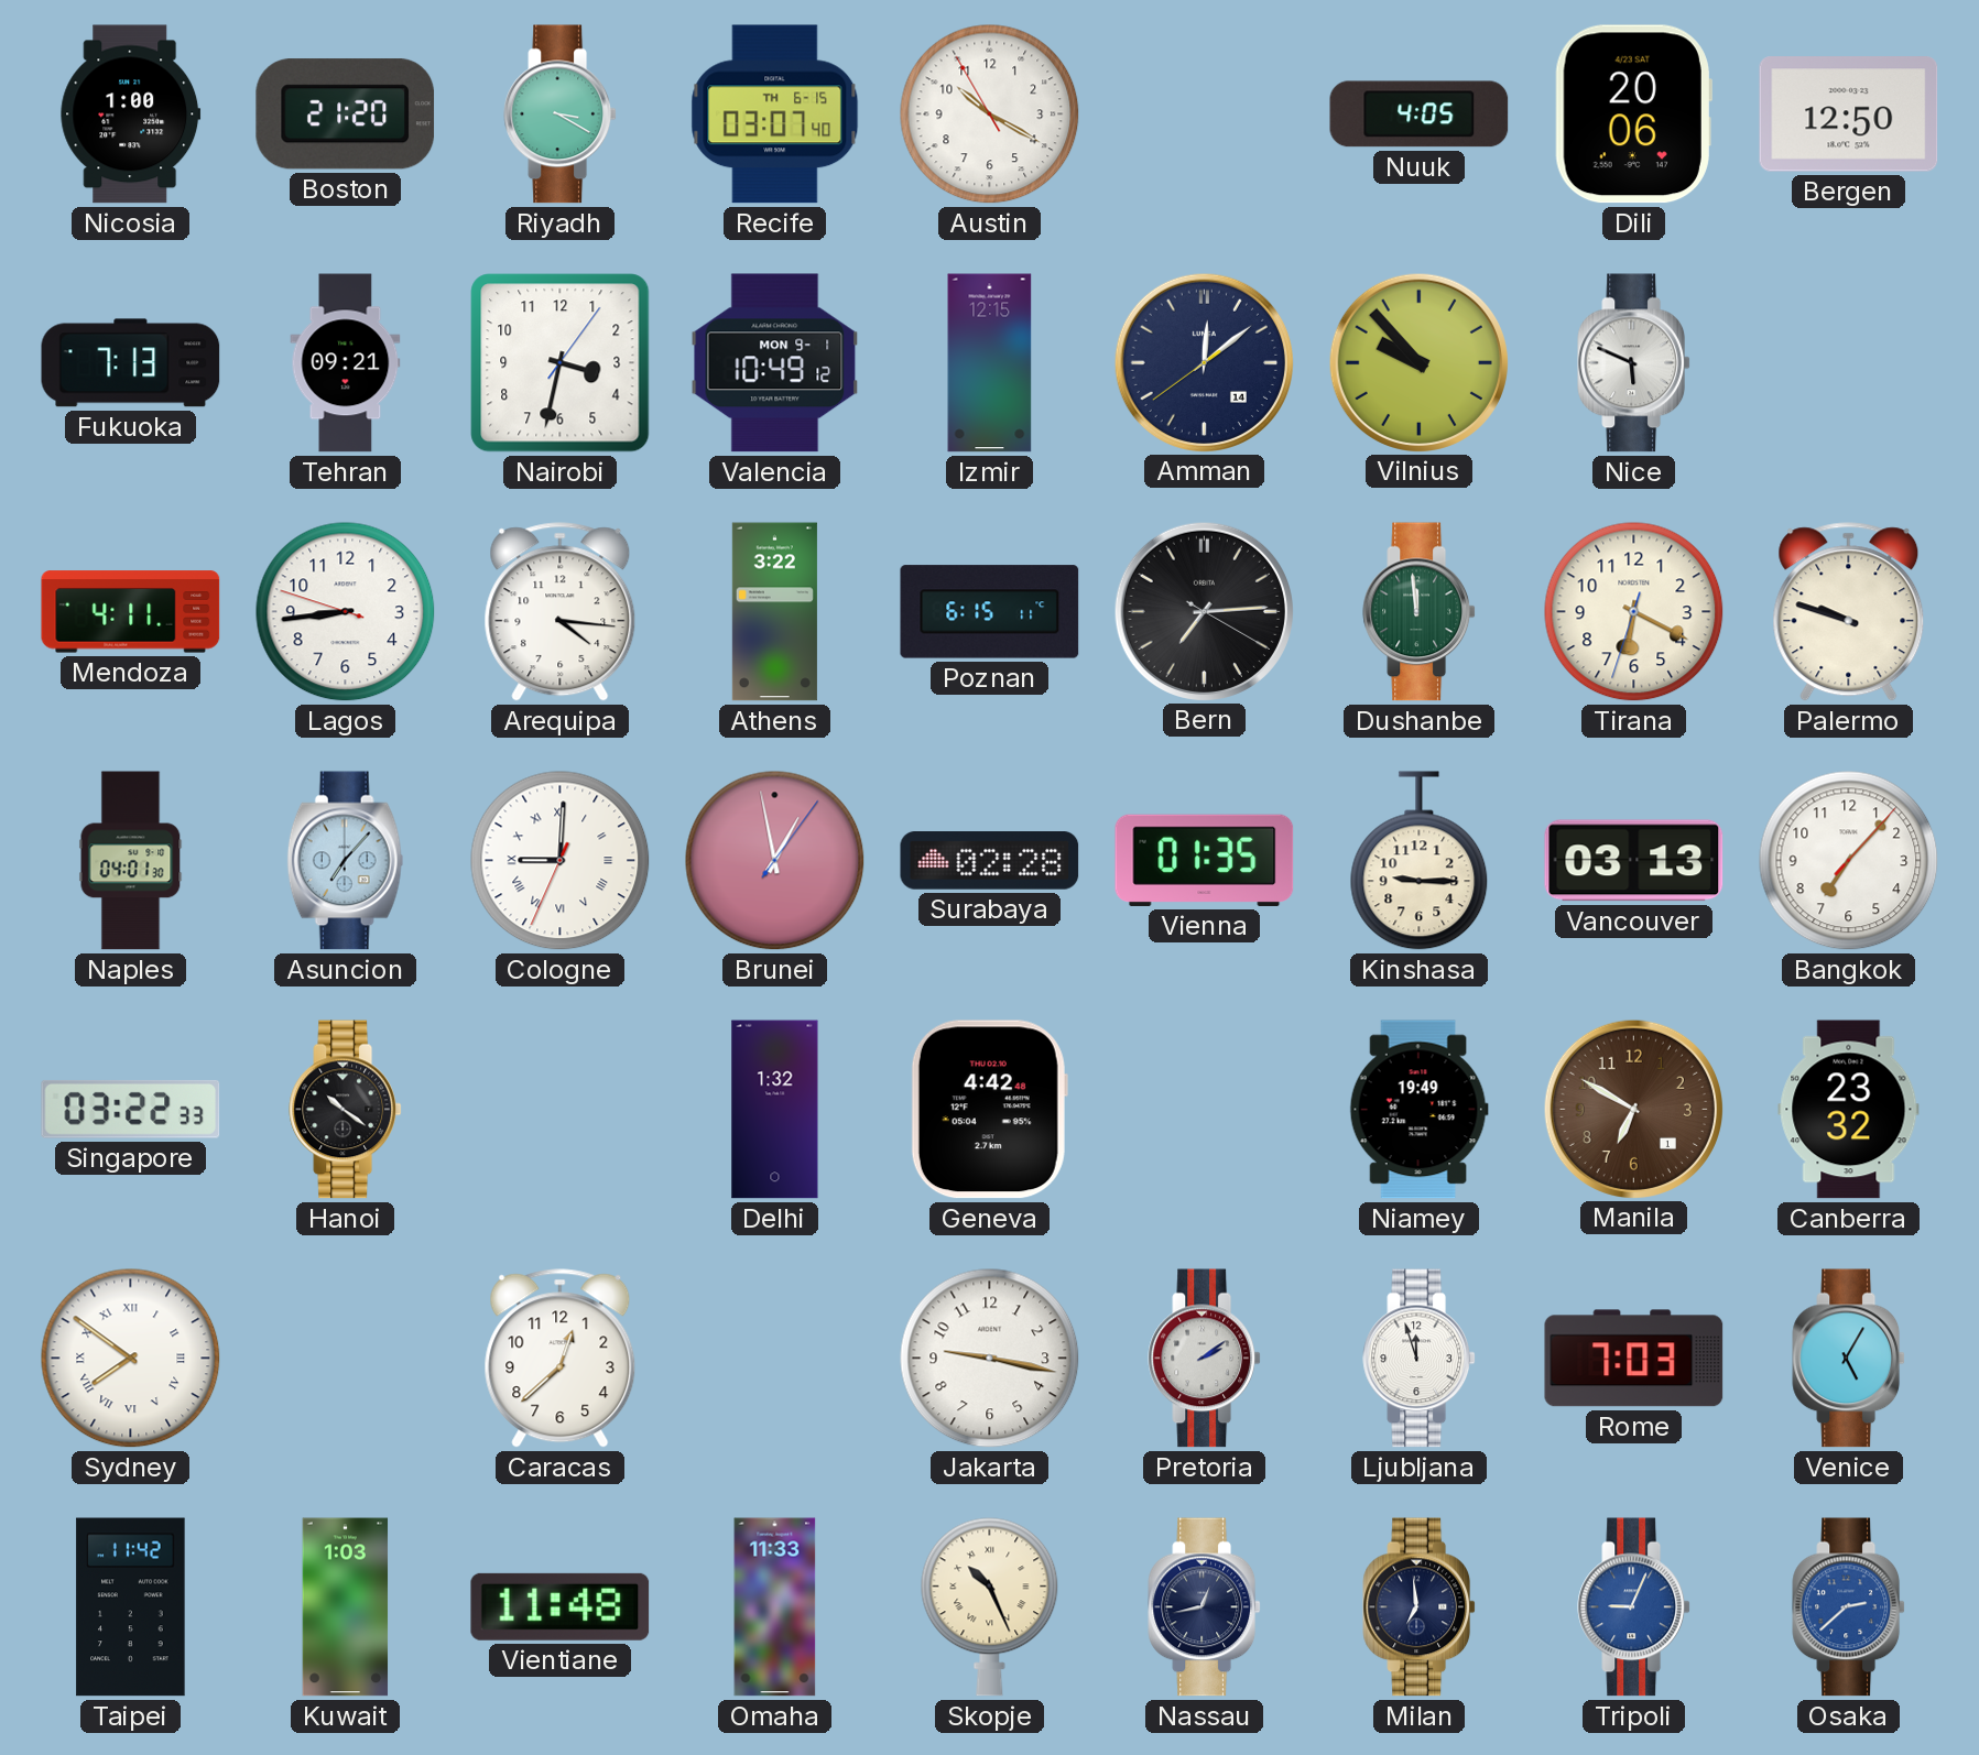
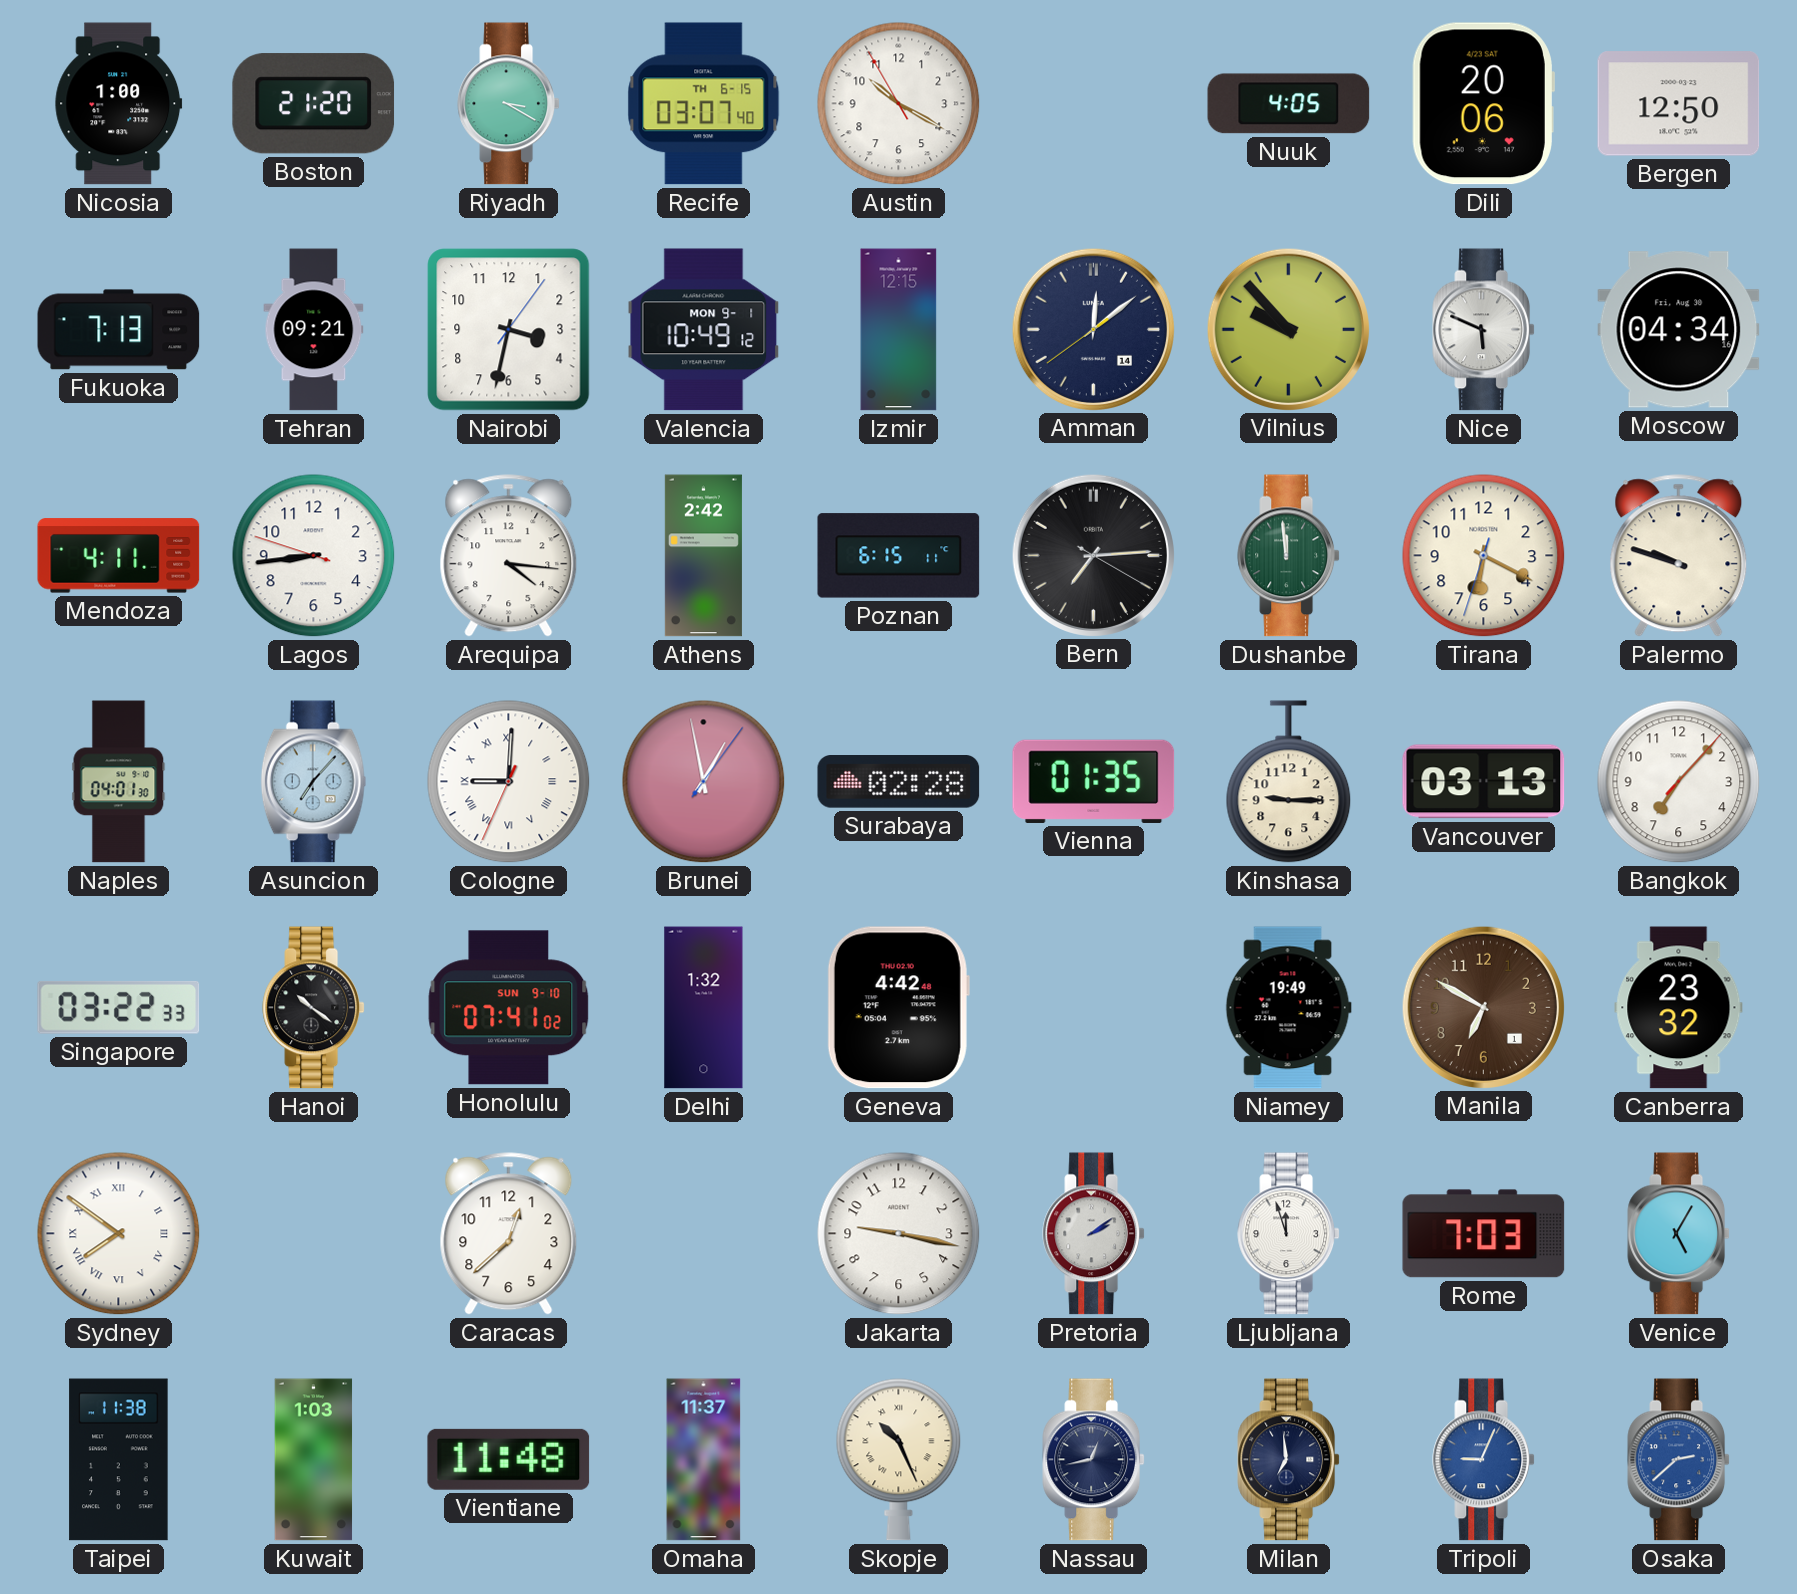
Moscow: none -> 04:34 (1679, 330)
Athens: 3:22 -> 2:42 (703, 556)
Honolulu: none -> 07:41 (509, 1008)
Taipei: 11:42 -> 11:38 (119, 1460)
Omaha: 11:33 -> 11:37 (704, 1460)
